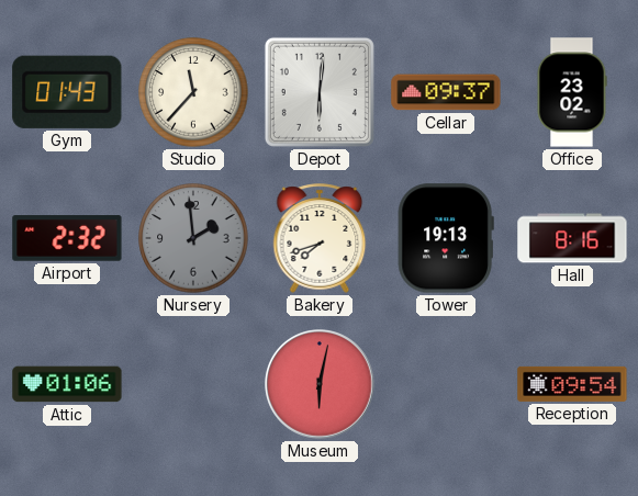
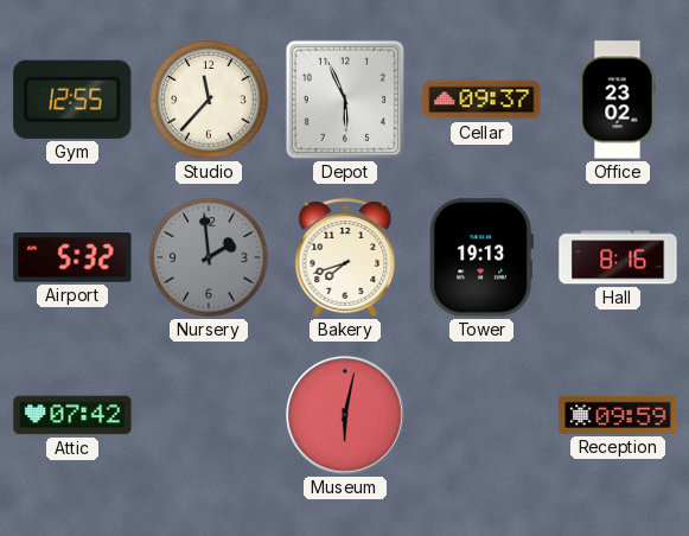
Gym: 01:43 -> 12:55 (72, 100)
Depot: 6:01 -> 5:56 (345, 100)
Airport: 2:32 -> 5:32 (72, 257)
Attic: 01:06 -> 07:42 (72, 415)
Reception: 09:54 -> 09:59 (618, 415)
